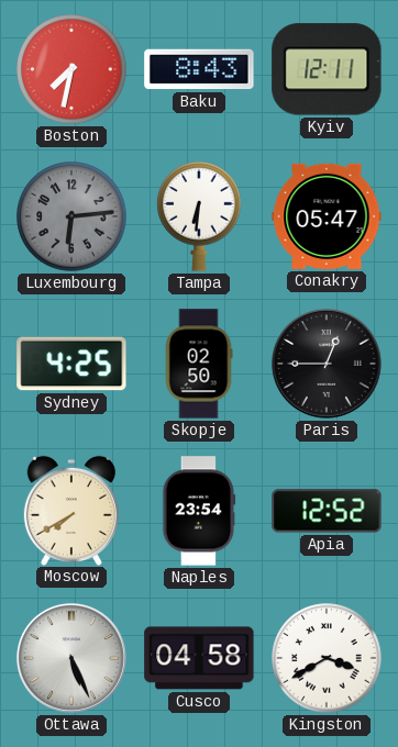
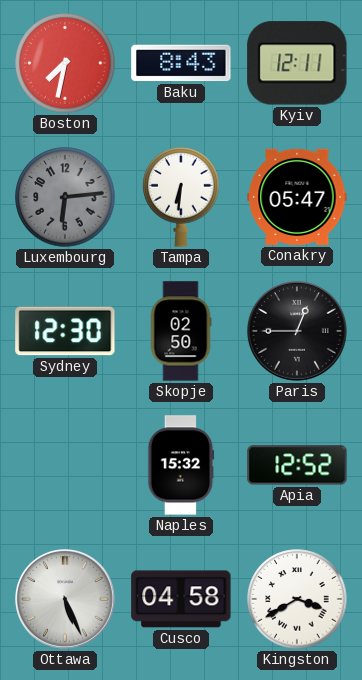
Sydney: 4:25 -> 12:30 (65, 331)
Moscow: 7:40 -> none (71, 510)
Naples: 23:54 -> 15:32 (181, 465)
